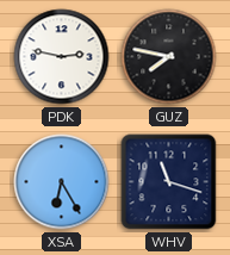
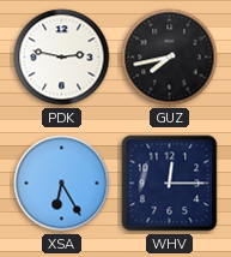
GUZ: 7:47 -> 7:43 (170, 58)
WHV: 11:18 -> 12:15 (170, 184)
